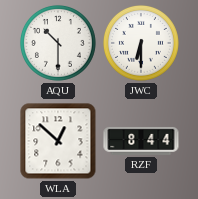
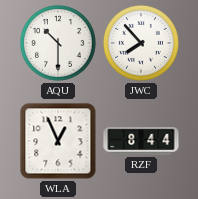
JWC: 6:30 -> 7:53 (141, 43)
WLA: 12:52 -> 12:56 (58, 141)
